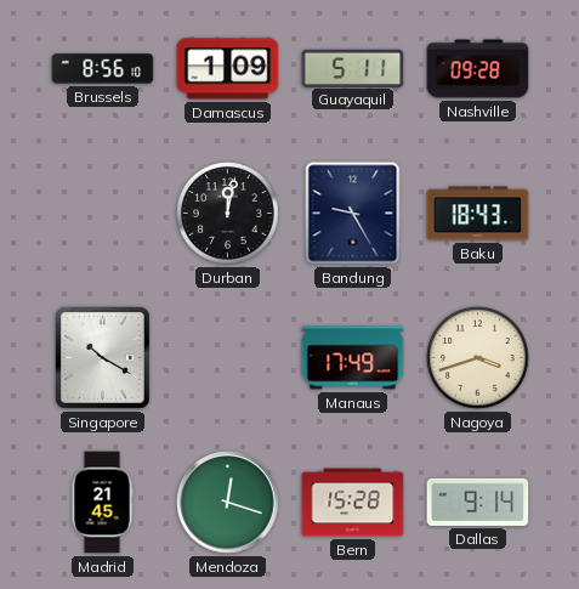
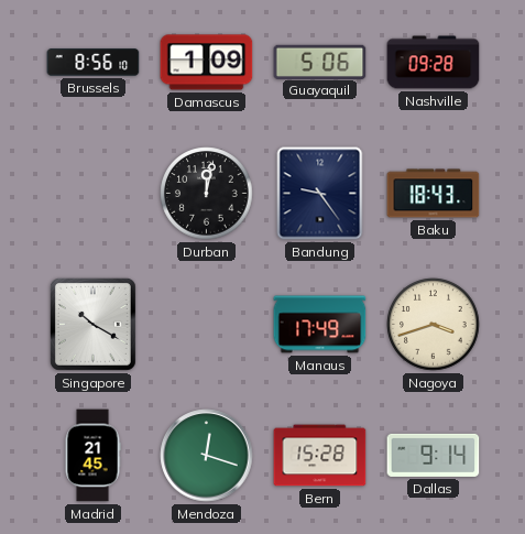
Guayaquil: 5:11 -> 5:06 (320, 62)
Bandung: 9:25 -> 9:24 (320, 194)
